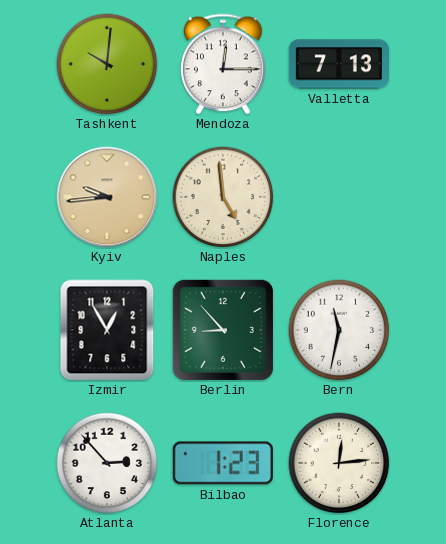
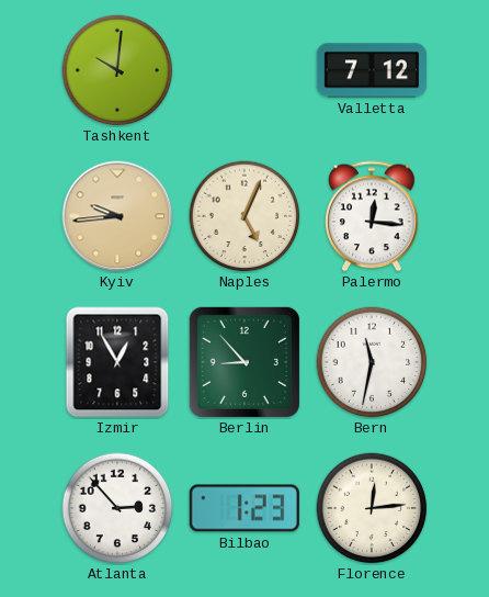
Mendoza: 12:15 -> none (223, 64)
Valletta: 7:13 -> 7:12 (372, 70)
Naples: 4:59 -> 5:04 (244, 216)
Palermo: none -> 12:16 (372, 216)
